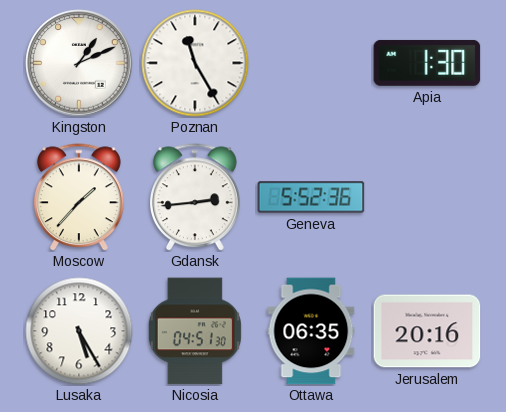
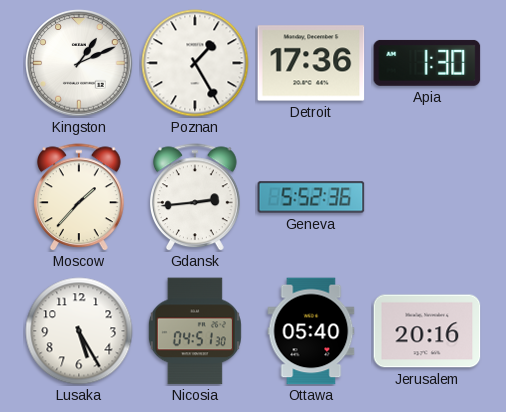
Poznan: 11:25 -> 1:25 (195, 63)
Detroit: none -> 17:36 (311, 63)
Ottawa: 06:35 -> 05:40 (311, 331)
